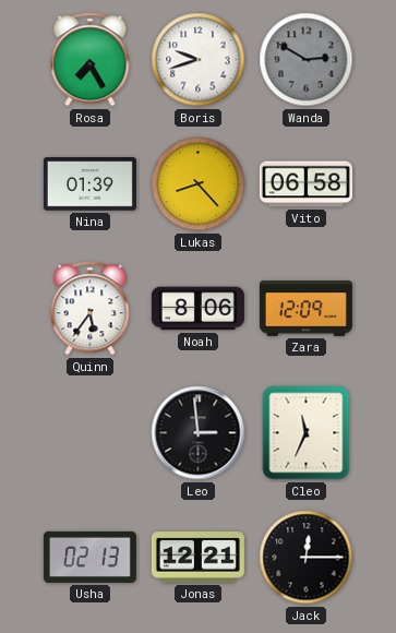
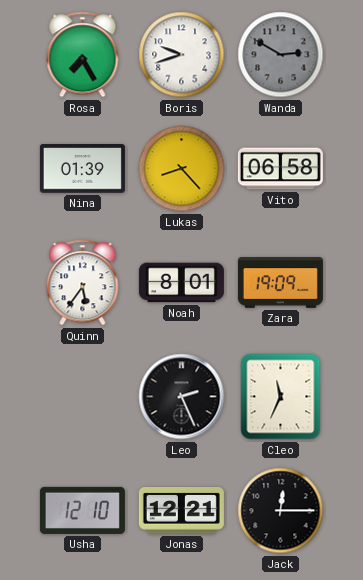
Noah: 8:06 -> 8:01 (181, 283)
Zara: 12:09 -> 19:09 (280, 283)
Leo: 2:59 -> 2:26 (182, 397)
Usha: 02:13 -> 12:10 (82, 510)
